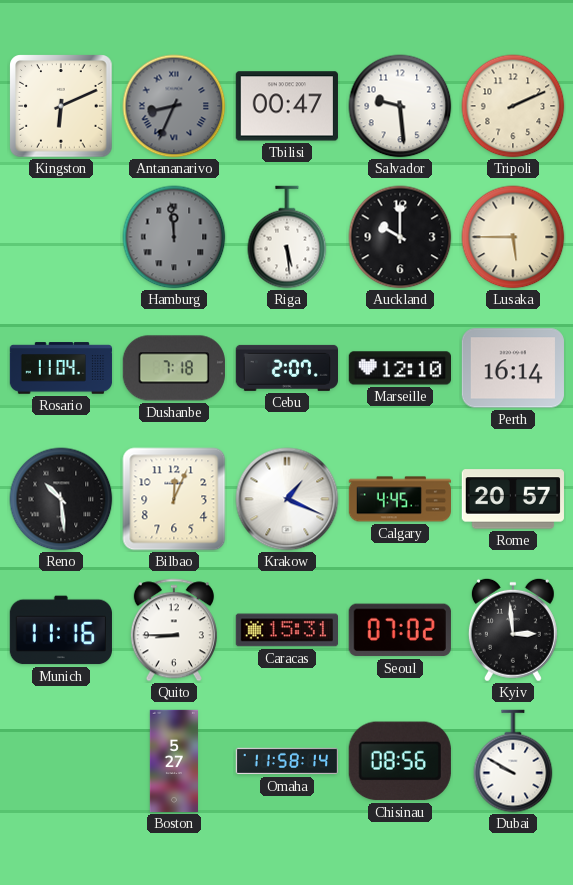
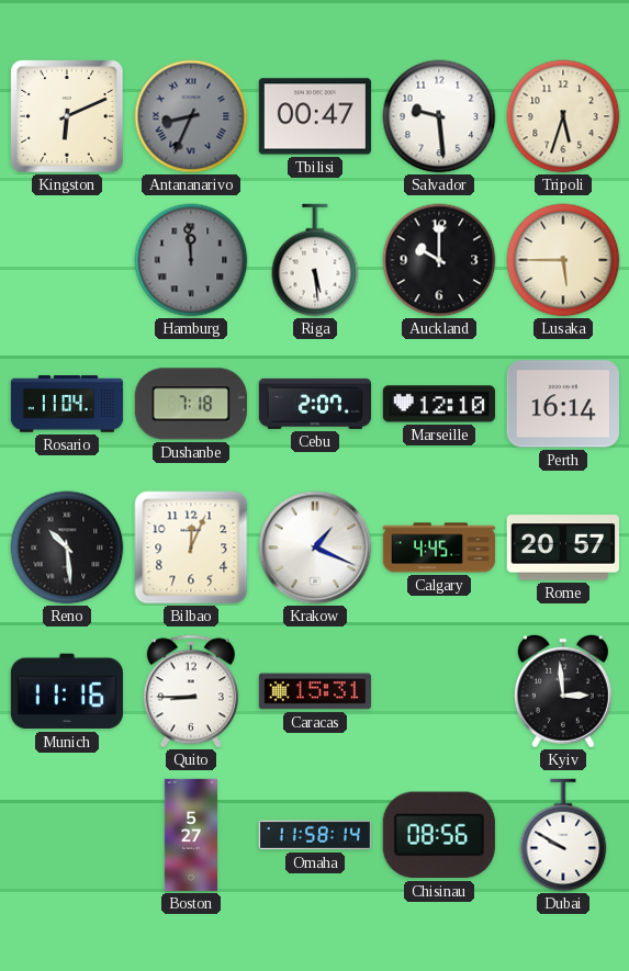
Tripoli: 2:11 -> 5:33 (563, 116)
Seoul: 07:02 -> none (400, 630)
